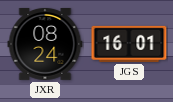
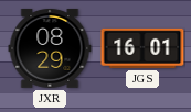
JXR: 08:24 -> 08:29 (50, 48)
